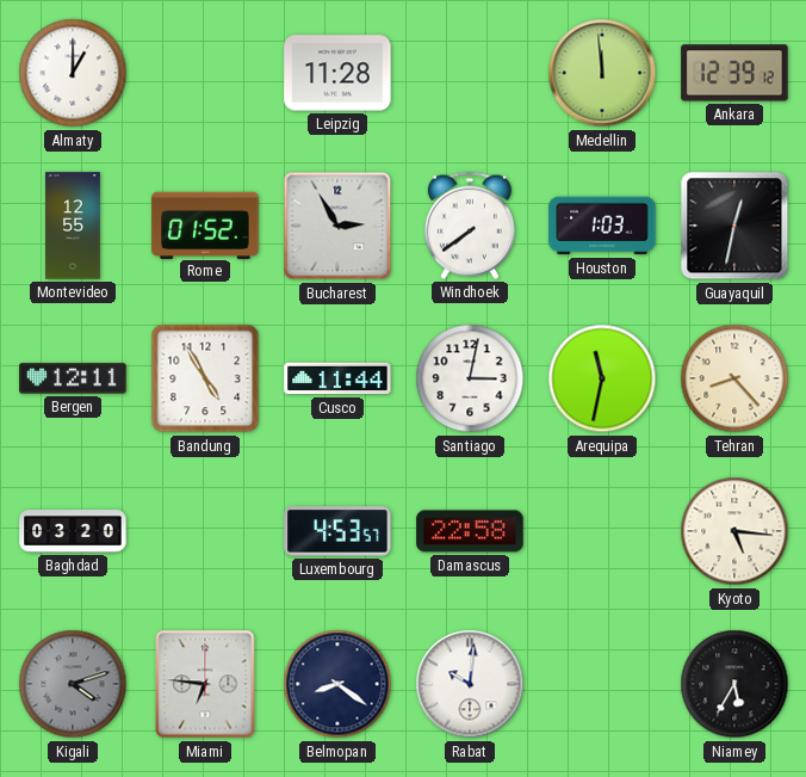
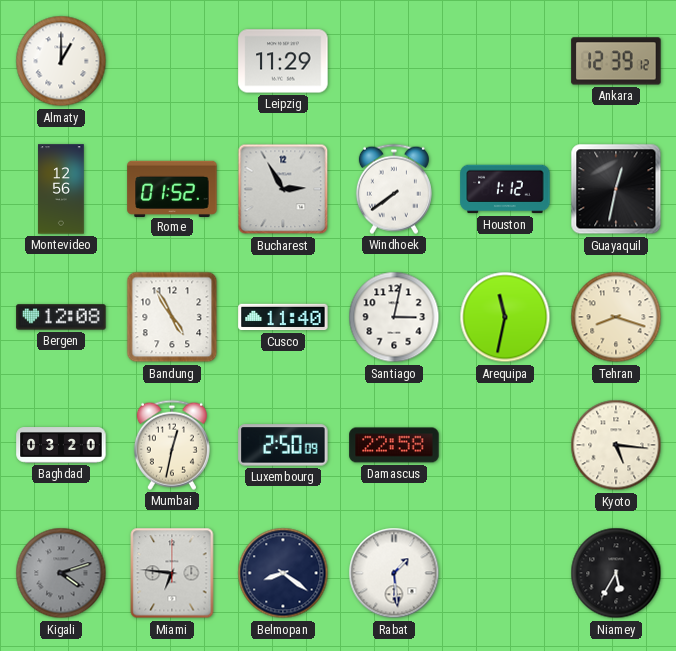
Leipzig: 11:28 -> 11:29 (283, 61)
Medellin: 11:59 -> none (602, 73)
Montevideo: 12:55 -> 12:56 (61, 189)
Houston: 1:03 -> 1:12 (505, 189)
Bergen: 12:11 -> 12:08 (61, 317)
Cusco: 11:44 -> 11:40 (283, 317)
Tehran: 8:23 -> 8:18 (616, 317)
Mumbai: none -> 12:32 (172, 445)
Luxembourg: 4:53 -> 2:50 (283, 445)
Rabat: 10:01 -> 1:29 (394, 573)
